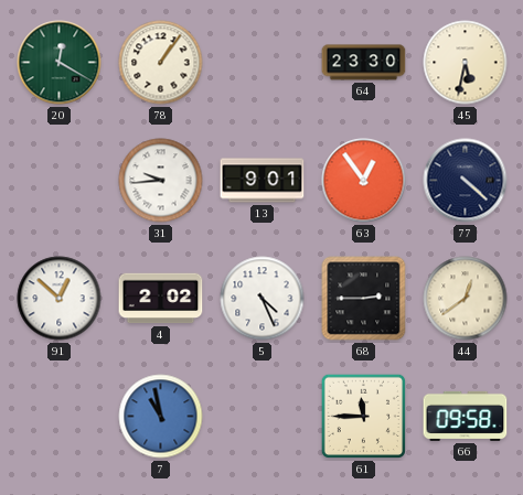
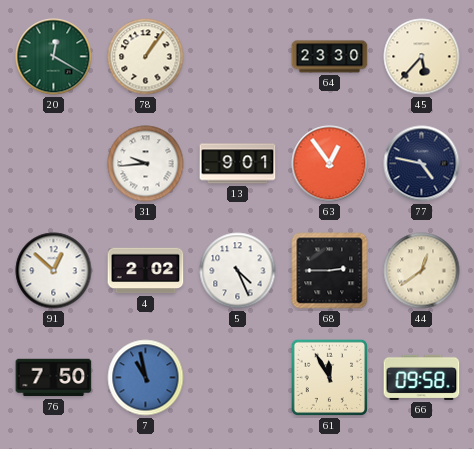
45: 5:32 -> 5:37 (422, 57)
77: 4:22 -> 4:47 (422, 164)
76: none -> 7:50 (54, 378)
61: 11:45 -> 11:55 (330, 378)
